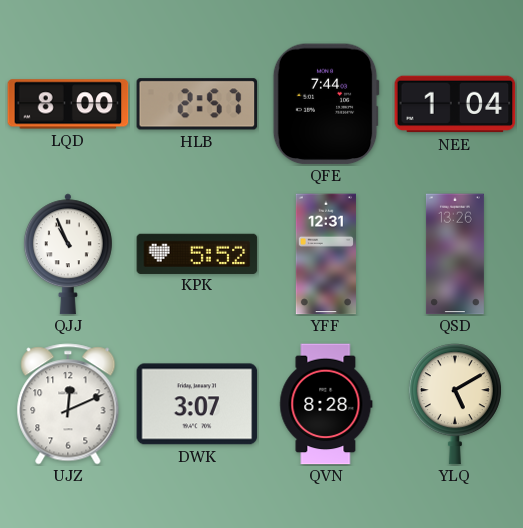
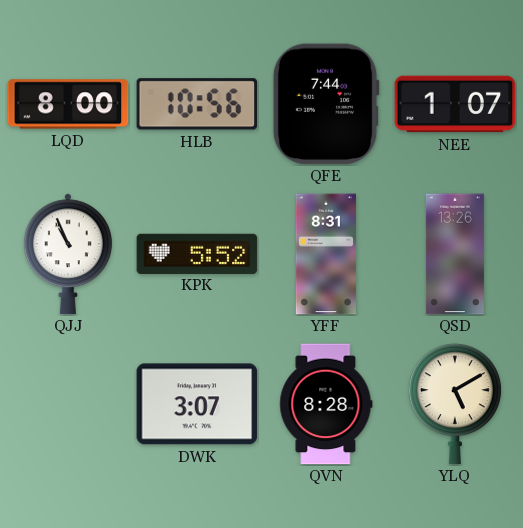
HLB: 2:57 -> 10:56 (197, 104)
NEE: 1:04 -> 1:07 (455, 104)
YFF: 12:31 -> 8:31 (326, 254)
UJZ: 12:11 -> none (68, 404)
